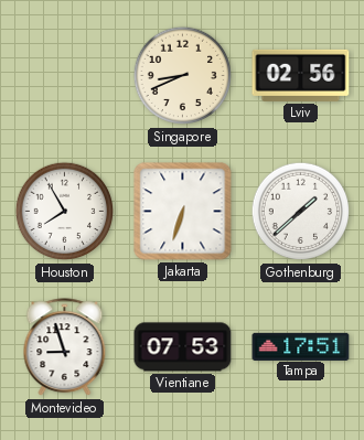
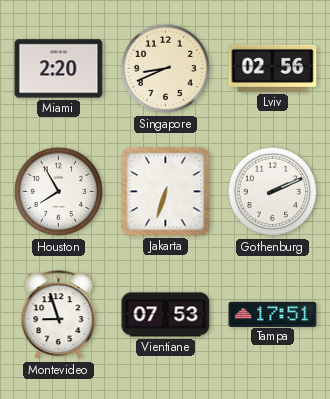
Miami: none -> 2:20 (59, 69)
Gothenburg: 1:38 -> 2:11 (273, 192)
